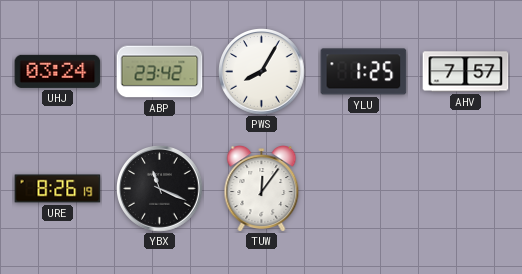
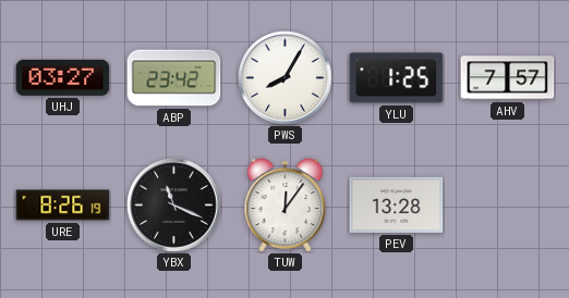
UHJ: 03:24 -> 03:27 (63, 77)
PEV: none -> 13:28 (397, 204)
